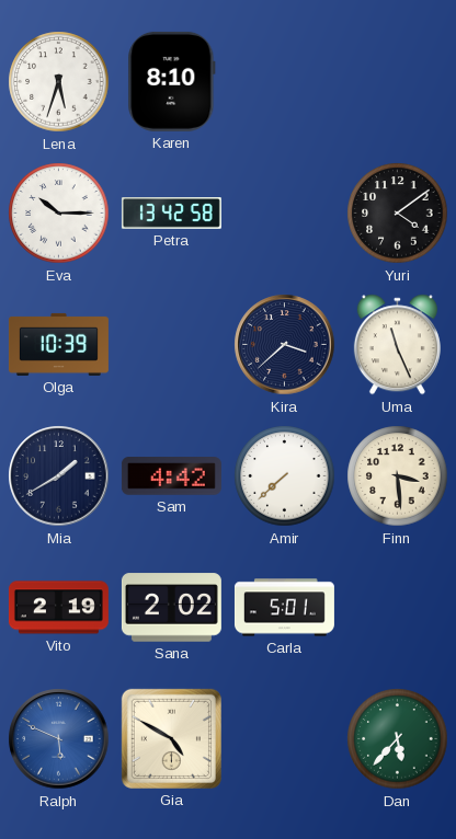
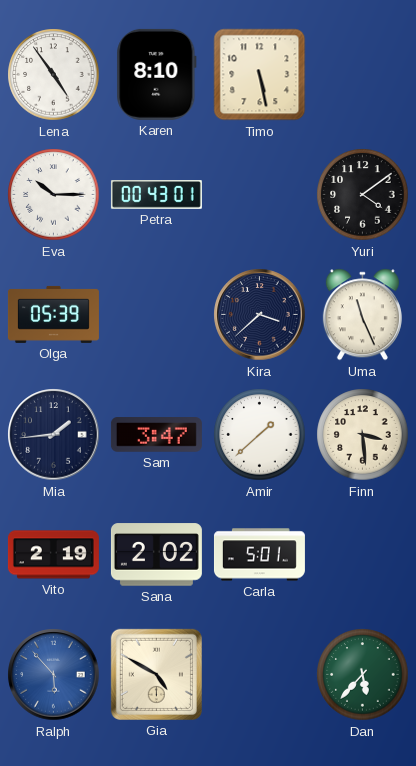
Lena: 5:33 -> 4:54 (54, 75)
Timo: none -> 5:28 (260, 75)
Petra: 13:42 -> 00:43 (156, 195)
Olga: 10:39 -> 05:39 (53, 314)
Mia: 1:40 -> 1:44 (54, 435)
Sam: 4:42 -> 3:47 (156, 435)
Amir: 7:38 -> 1:38 (260, 435)
Ralph: 5:49 -> 5:53 (54, 675)
